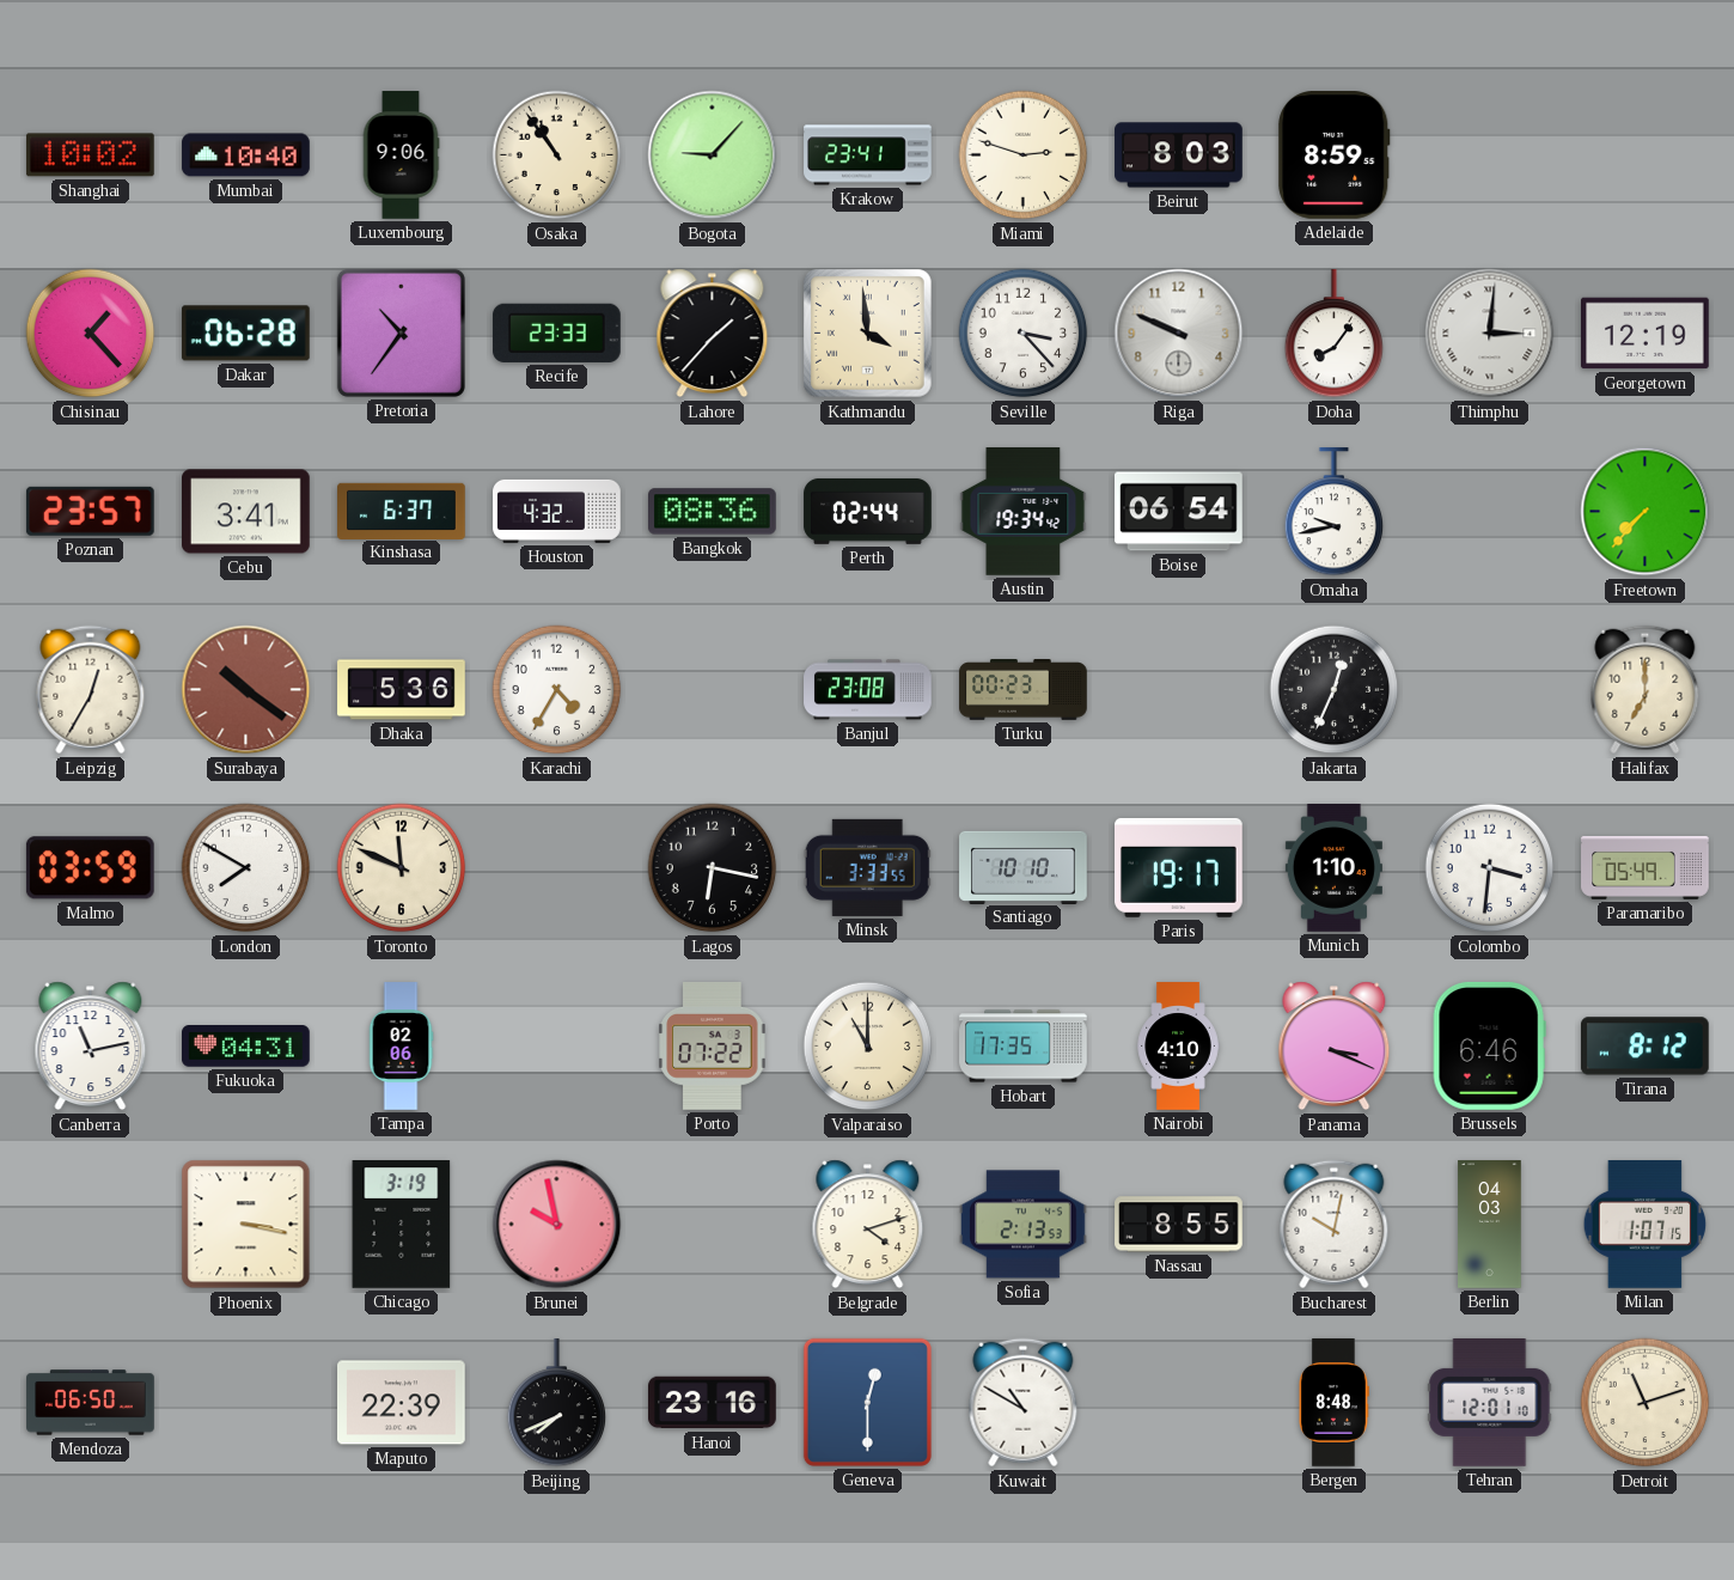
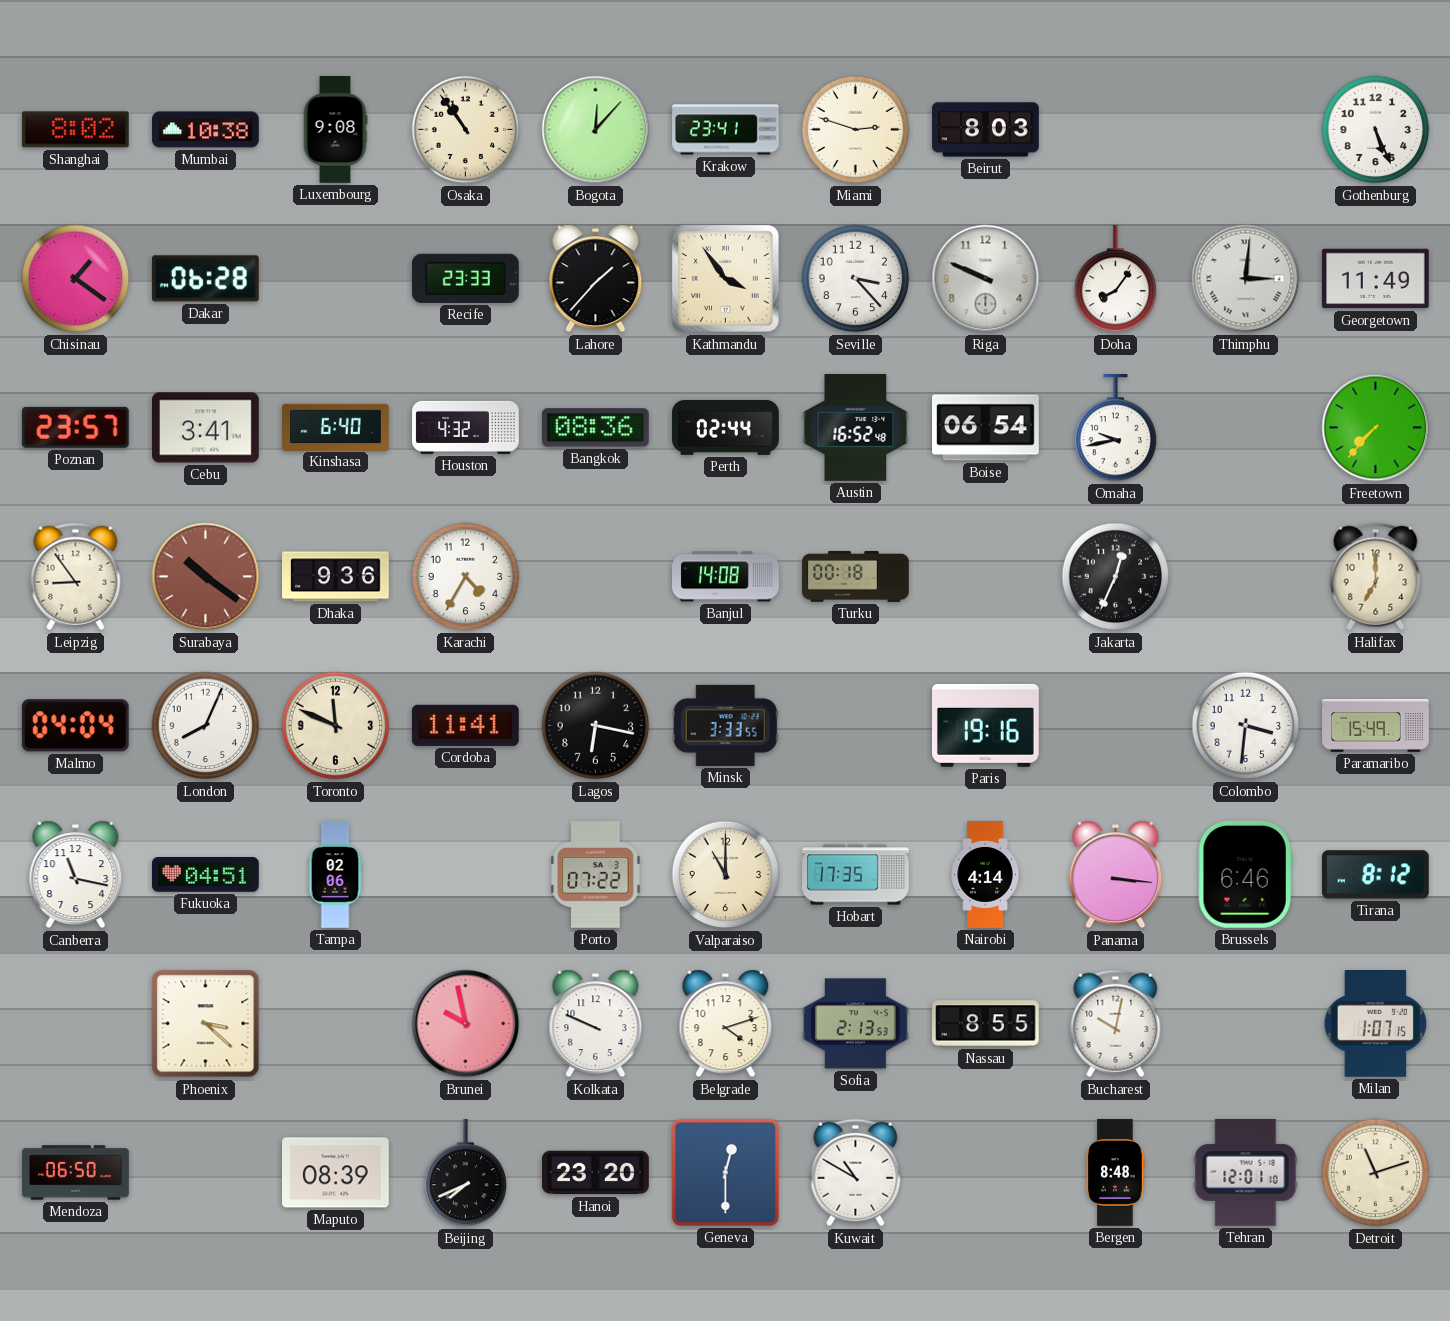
Shanghai: 10:02 -> 8:02 (75, 130)
Mumbai: 10:40 -> 10:38 (206, 130)
Luxembourg: 9:06 -> 9:08 (335, 130)
Bogota: 9:07 -> 12:07 (596, 130)
Adelaide: 8:59 -> none (1335, 155)
Gothenburg: none -> 5:26 (1376, 130)
Chisinau: 1:23 -> 1:21 (76, 279)
Pretoria: 10:36 -> none (401, 333)
Kathmandu: 3:59 -> 3:54 (726, 279)
Georgetown: 12:19 -> 11:49 (1376, 279)
Kinshasa: 6:37 -> 6:40 (336, 427)
Austin: 19:34 -> 16:52 (856, 428)
Leipzig: 12:35 -> 8:54 (76, 577)
Dhaka: 5:36 -> 9:36 (336, 577)
Banjul: 23:08 -> 14:08 (726, 577)
Turku: 00:23 -> 00:18 (856, 577)
Malmo: 03:59 -> 04:04 (75, 726)
London: 7:50 -> 8:04 (206, 726)
Cordoba: none -> 11:41 (465, 725)
Santiago: 10:10 -> none (1024, 867)
Paris: 19:17 -> 19:16 (986, 725)
Munich: 1:10 -> none (1333, 868)
Paramaribo: 05:49 -> 15:49 (1376, 725)
Canberra: 11:13 -> 11:17 (76, 875)
Fukuoka: 04:31 -> 04:51 (206, 875)
Nairobi: 4:10 -> 4:14 (985, 875)
Panama: 3:19 -> 3:16 (1116, 875)
Phoenix: 3:17 -> 3:22 (206, 1024)
Chicago: 3:19 -> none (402, 1225)
Kolkata: none -> 9:49 (596, 1024)
Berlin: 04:03 -> none (1490, 1225)
Maputo: 22:39 -> 08:39 (336, 1173)
Hanoi: 23:16 -> 23:20 (596, 1173)
